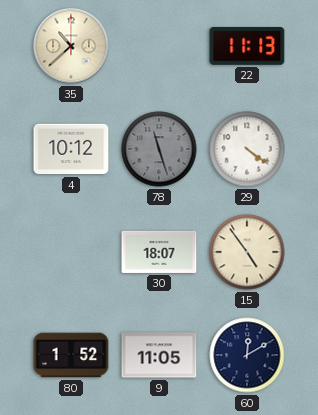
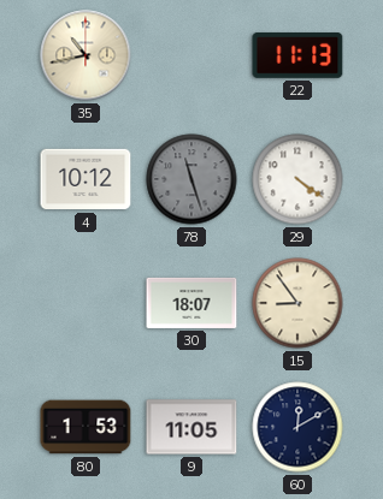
35: 10:38 -> 10:43 (86, 55)
15: 4:54 -> 8:54 (297, 303)
80: 1:52 -> 1:53 (86, 427)
